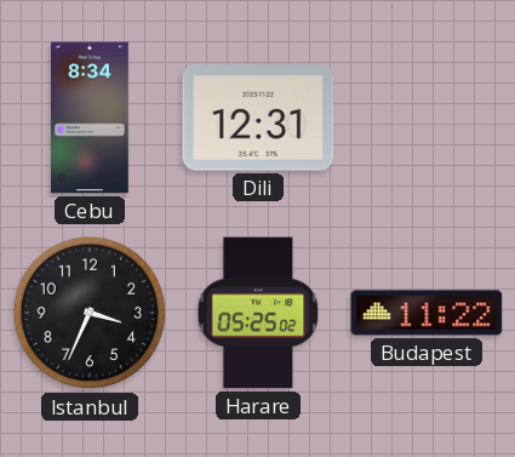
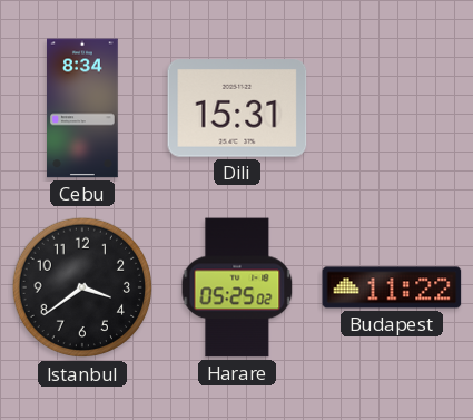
Dili: 12:31 -> 15:31 (237, 108)
Istanbul: 3:34 -> 3:39 (82, 287)
